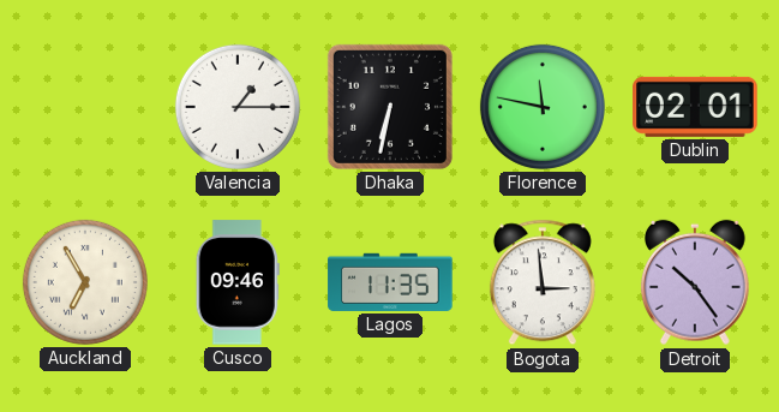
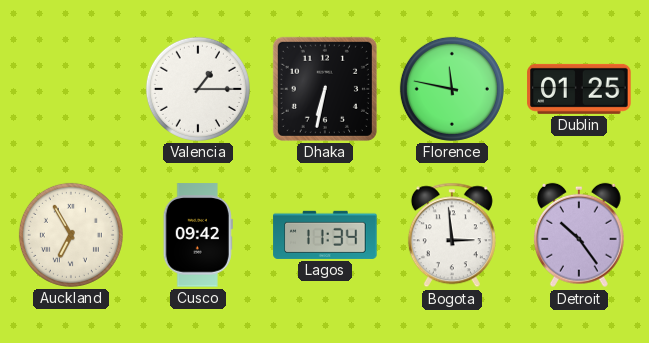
Dublin: 02:01 -> 01:25 (579, 89)
Cusco: 09:46 -> 09:42 (198, 235)
Lagos: 11:35 -> 11:34 (325, 235)
